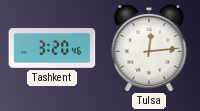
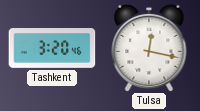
Tulsa: 12:14 -> 12:17 (149, 48)
